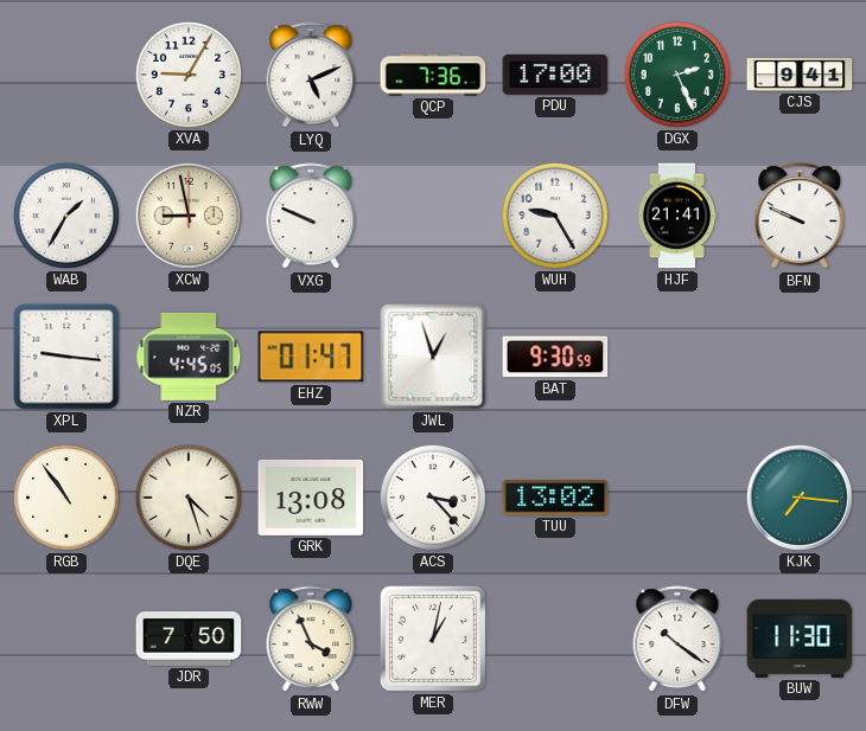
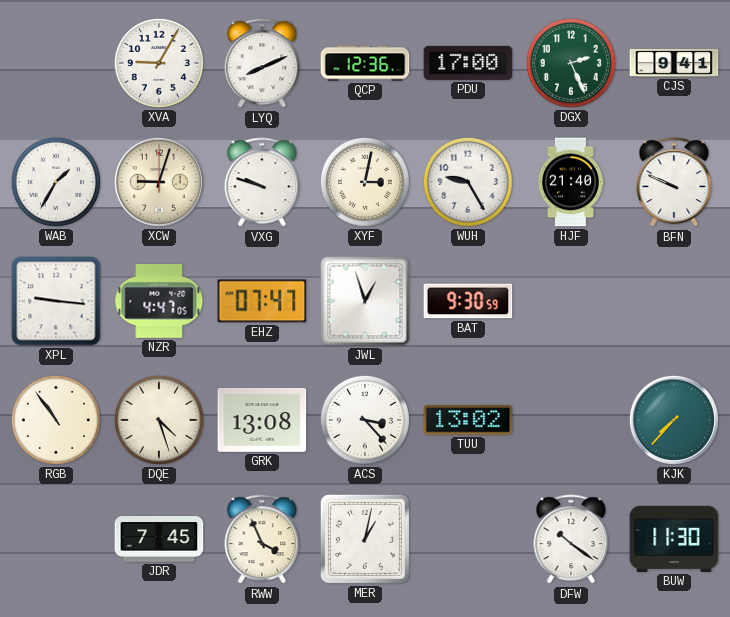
LYQ: 5:11 -> 8:11 (262, 64)
QCP: 7:36 -> 12:36 (365, 63)
XCW: 8:58 -> 9:03 (159, 182)
VXG: 9:49 -> 9:48 (262, 183)
XYF: none -> 3:02 (365, 182)
HJF: 21:41 -> 21:40 (570, 182)
NZR: 4:45 -> 4:47 (159, 301)
EHZ: 01:47 -> 07:47 (262, 301)
KJK: 7:16 -> 7:37 (674, 420)
JDR: 7:50 -> 7:45 (159, 540)
